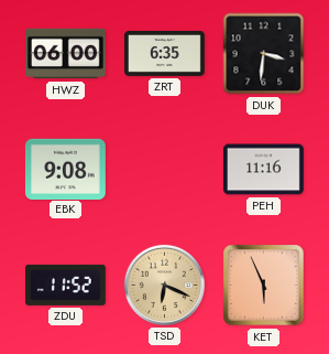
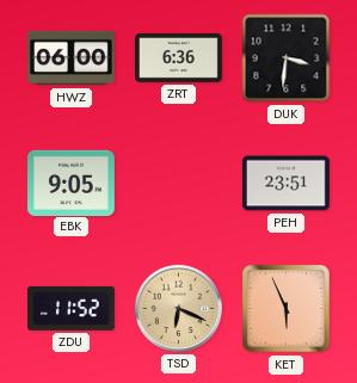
ZRT: 6:35 -> 6:36 (179, 57)
EBK: 9:08 -> 9:05 (70, 183)
PEH: 11:16 -> 23:51 (287, 184)
